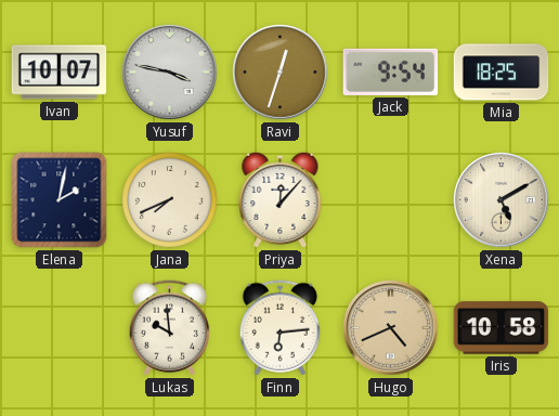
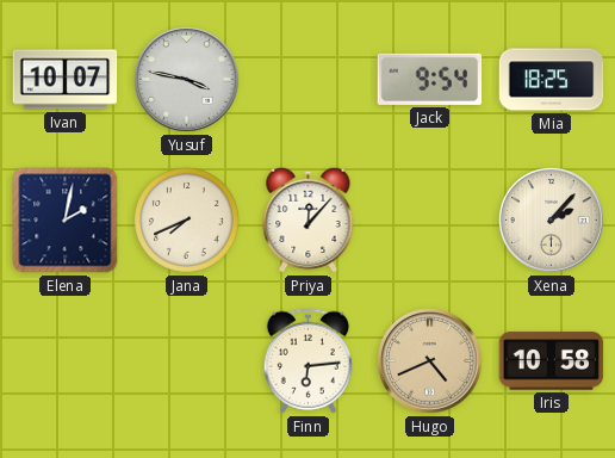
Ravi: 12:33 -> none (281, 73)
Xena: 5:10 -> 2:07 (552, 221)
Lukas: 9:59 -> none (169, 328)
